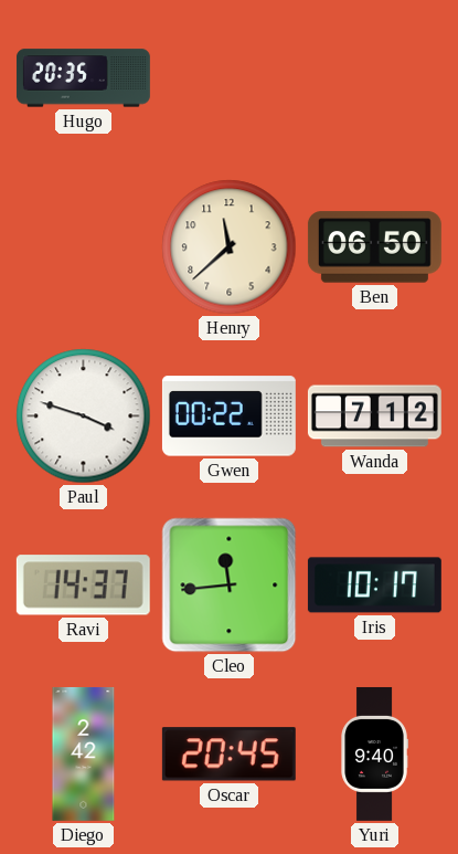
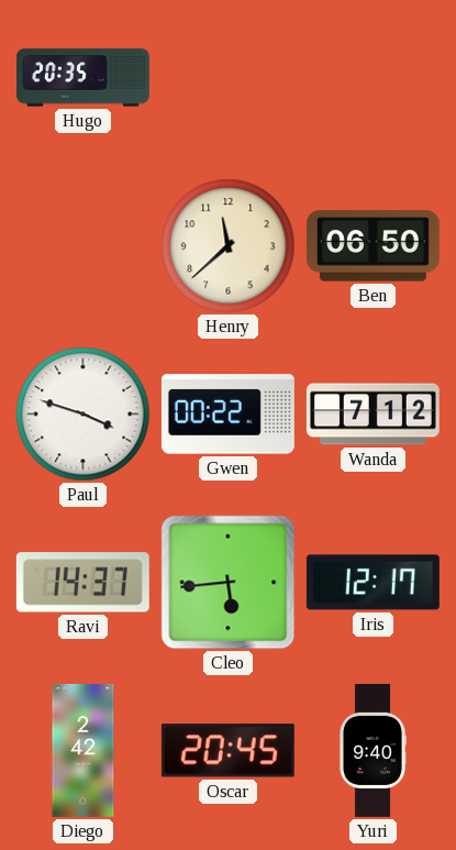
Cleo: 11:44 -> 5:44 (229, 583)
Iris: 10:17 -> 12:17 (372, 583)
